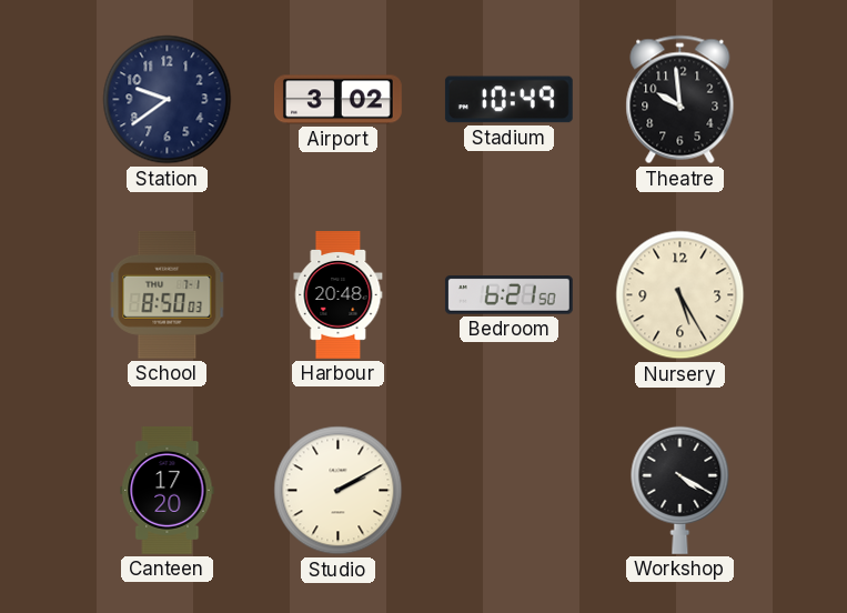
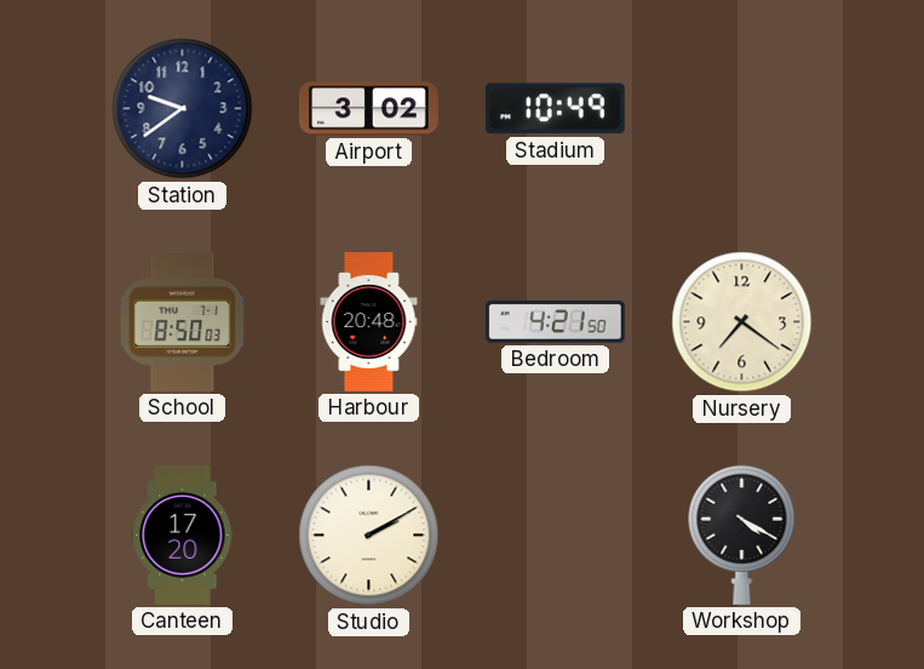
Theatre: 9:59 -> none (680, 100)
Bedroom: 6:21 -> 4:21 (555, 322)
Nursery: 5:25 -> 7:21 (742, 322)
